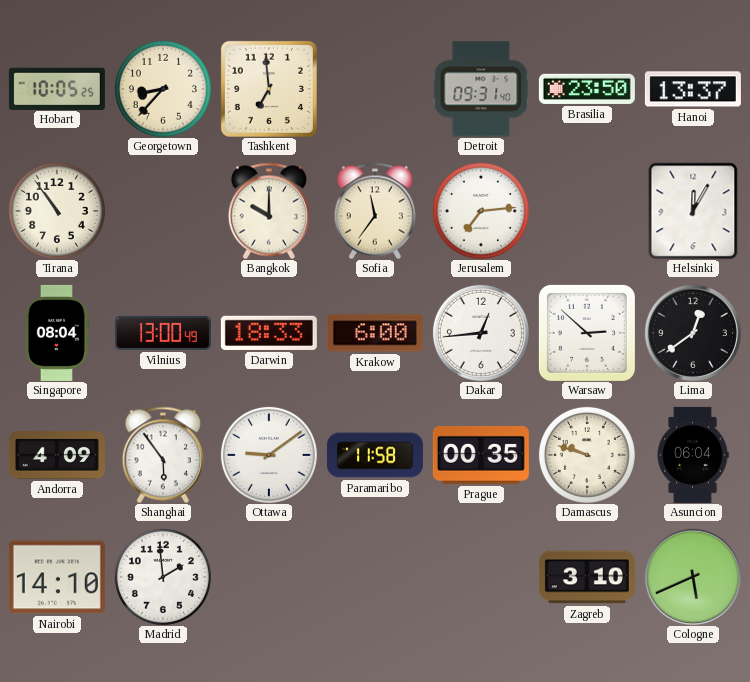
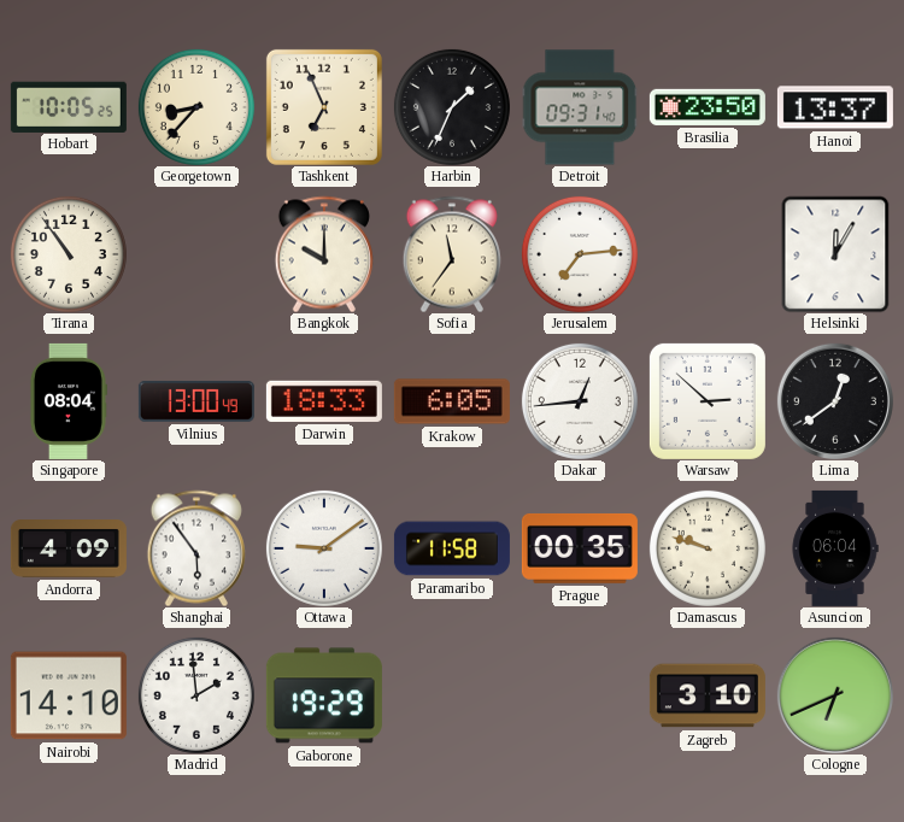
Tashkent: 6:59 -> 6:56 (324, 107)
Harbin: none -> 1:34 (452, 107)
Krakow: 6:00 -> 6:05 (452, 401)
Gaborone: none -> 19:29 (324, 695)
Cologne: 5:41 -> 6:41 (835, 695)
